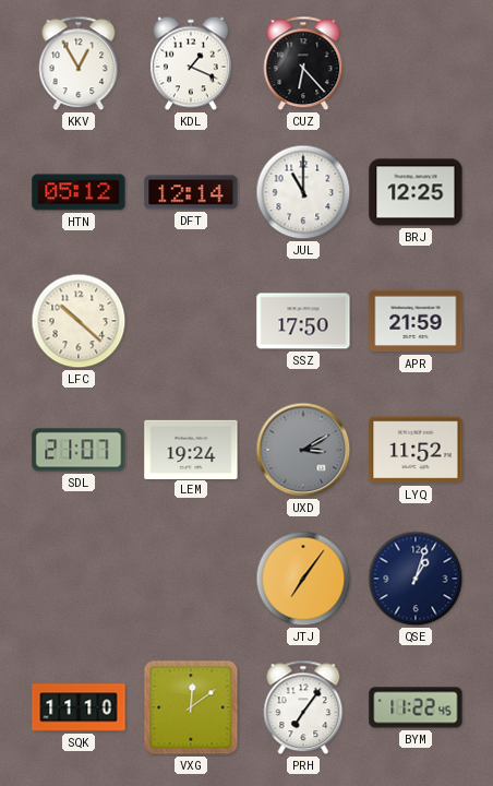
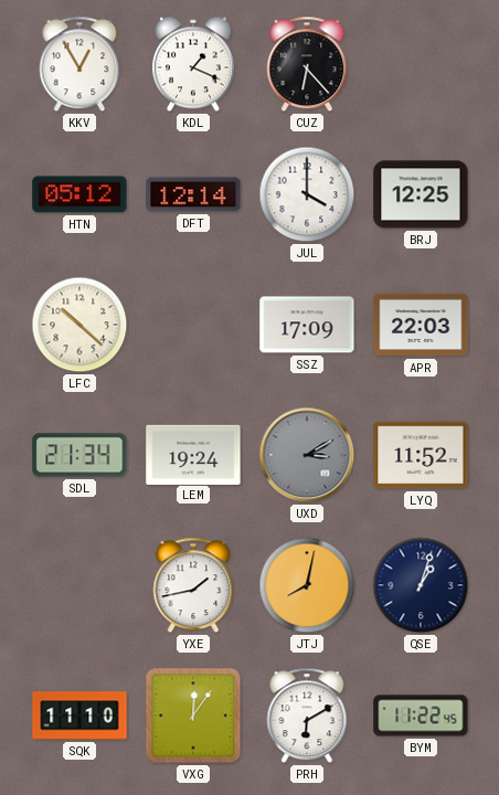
JUL: 11:00 -> 4:00 (307, 194)
SSZ: 17:50 -> 17:09 (307, 325)
APR: 21:59 -> 22:03 (421, 325)
SDL: 21:07 -> 21:34 (79, 455)
YXE: none -> 1:43 (193, 585)
JTJ: 7:06 -> 8:02 (307, 585)
VXG: 12:09 -> 12:06 (193, 715)
PRH: 7:06 -> 6:10 (307, 715)
